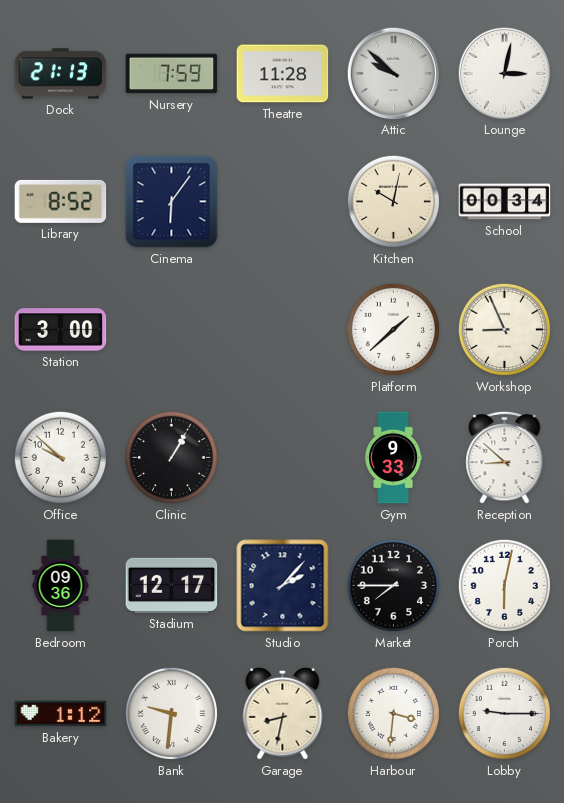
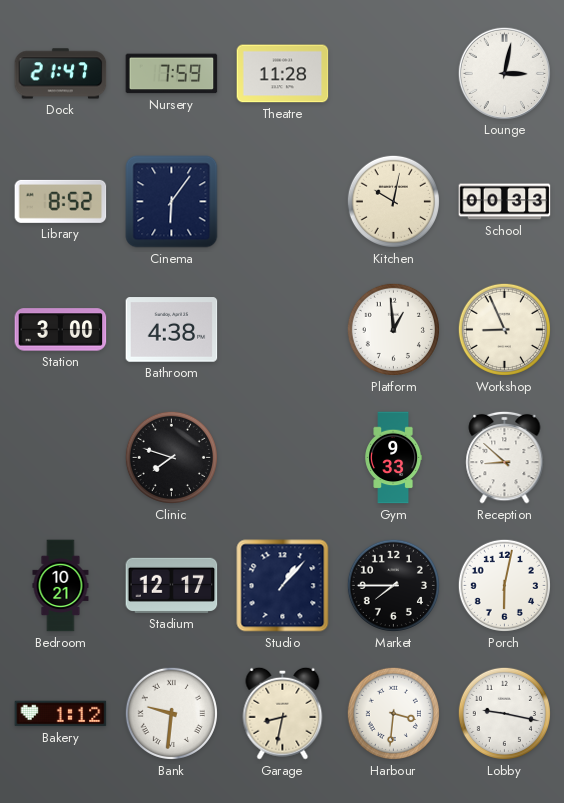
Dock: 21:13 -> 21:47 (61, 74)
Attic: 9:52 -> none (393, 73)
School: 00:34 -> 00:33 (505, 202)
Bathroom: none -> 4:38 (172, 330)
Platform: 1:38 -> 12:59 (393, 329)
Office: 9:52 -> none (60, 457)
Clinic: 1:05 -> 7:48 (171, 457)
Bedroom: 09:36 -> 10:21 (61, 586)
Studio: 2:07 -> 1:07 (283, 586)
Lobby: 9:15 -> 9:17 (504, 713)
